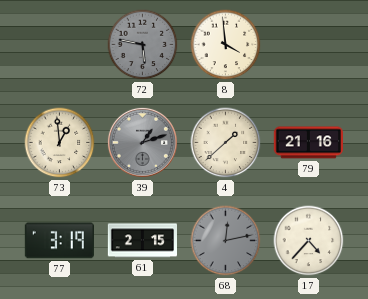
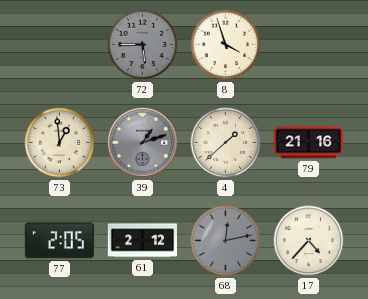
72: 5:47 -> 5:45 (143, 45)
8: 3:59 -> 3:57 (226, 45)
77: 3:19 -> 2:05 (59, 241)
61: 2:15 -> 2:12 (142, 241)
